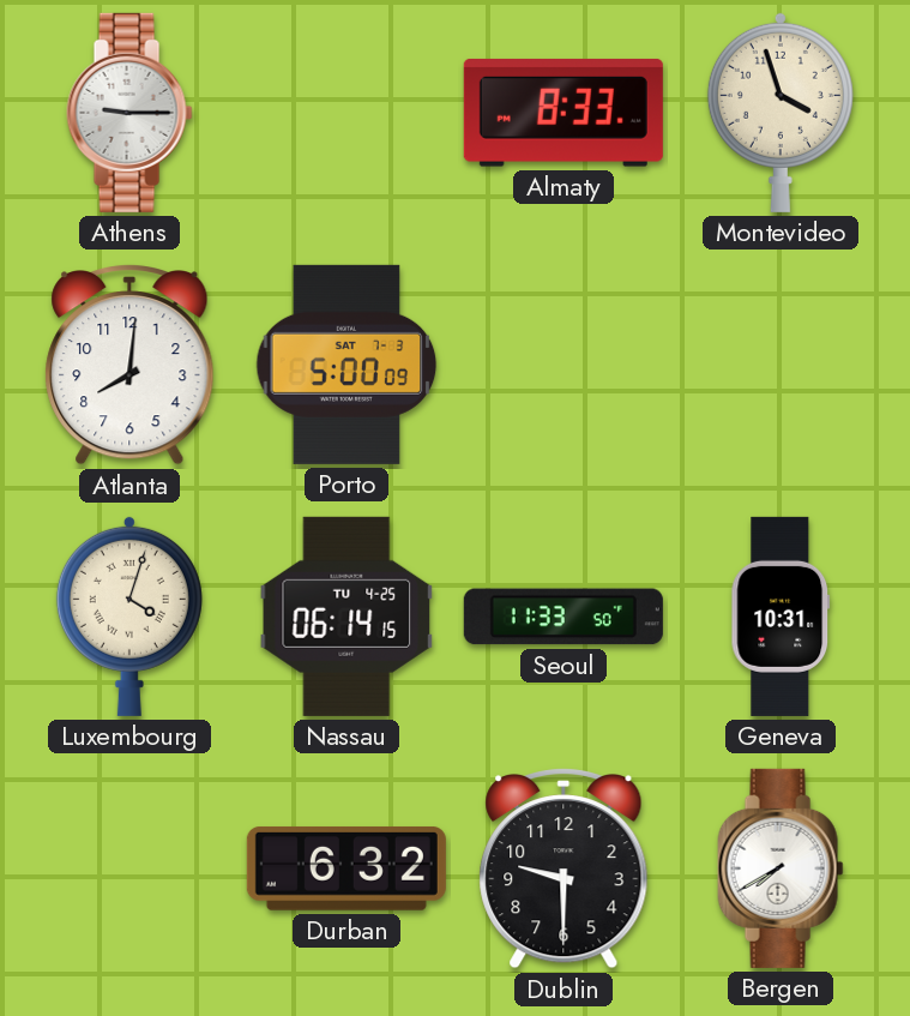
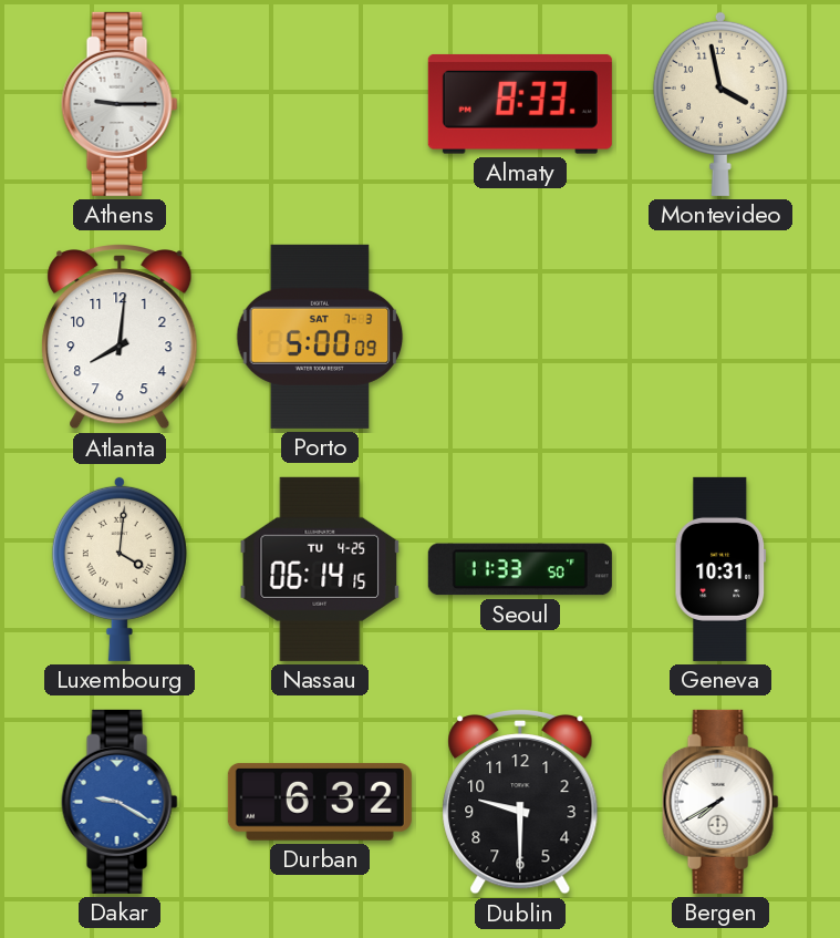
Montevideo: 3:57 -> 3:58 (720, 103)
Luxembourg: 4:03 -> 4:01 (120, 568)
Dakar: none -> 9:20 (120, 802)
